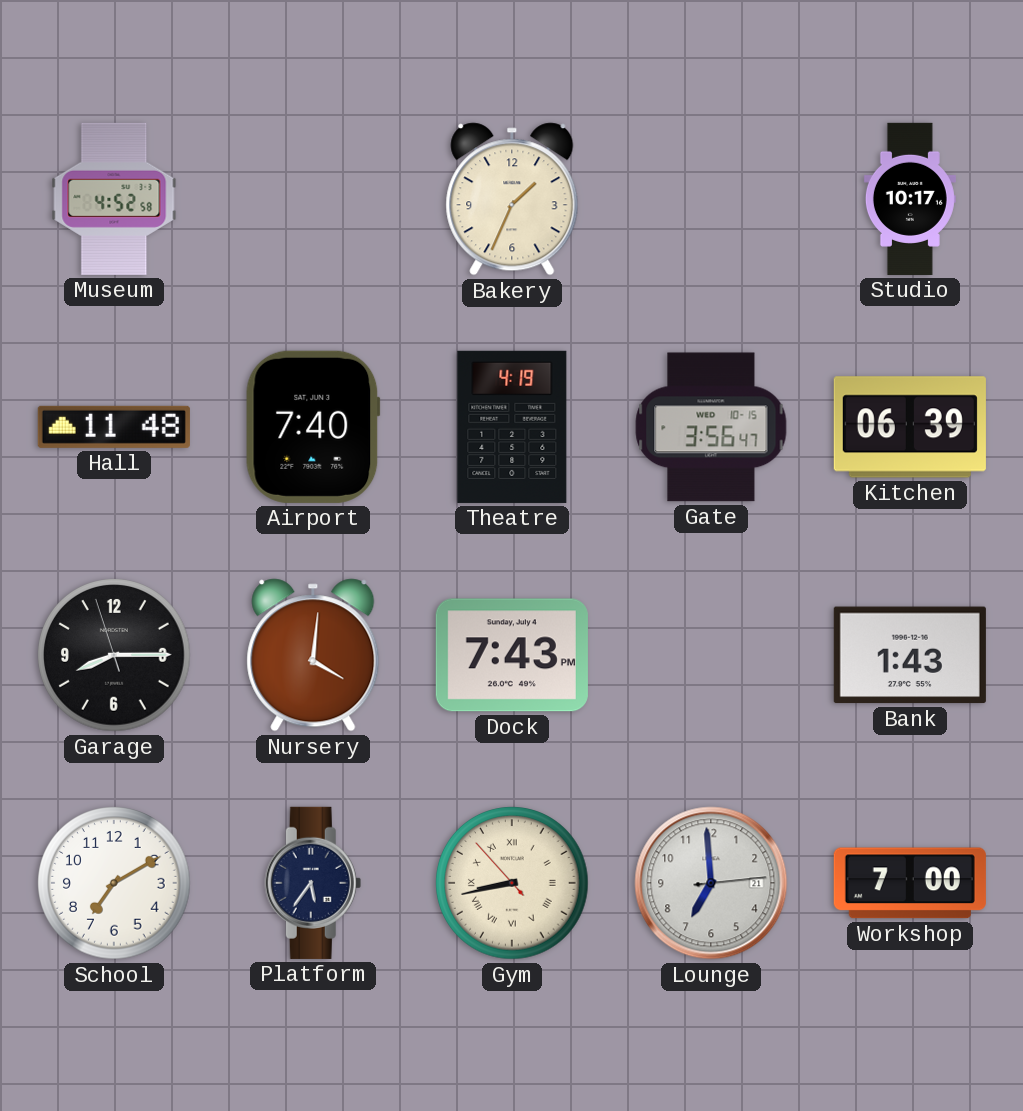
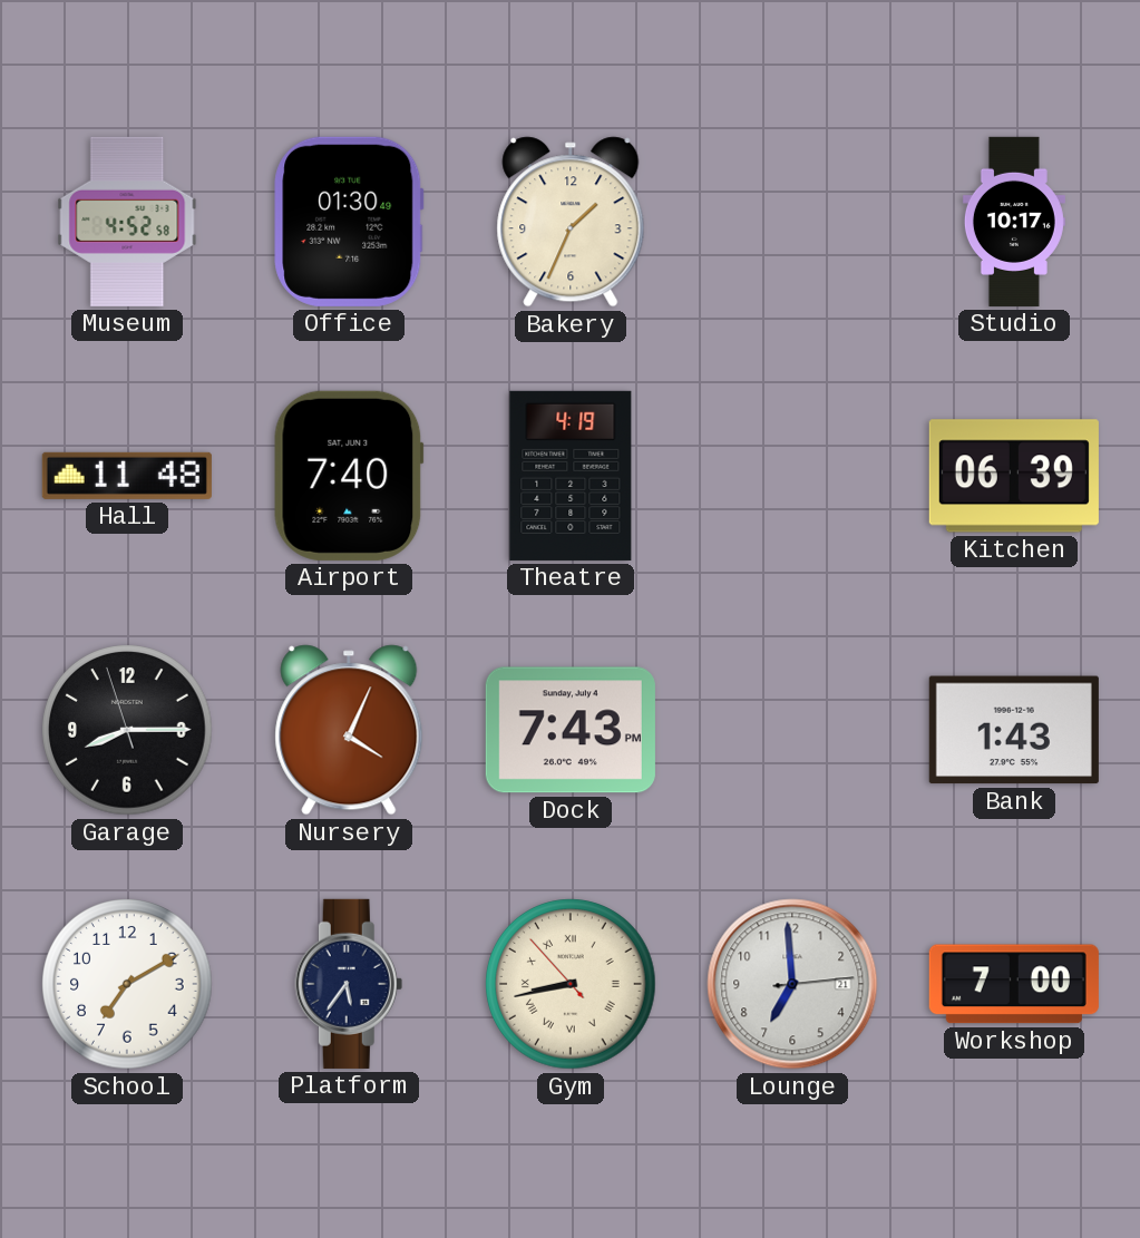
Office: none -> 01:30 (349, 222)
Gate: 3:56 -> none (711, 427)
Nursery: 4:01 -> 4:04 (349, 730)
